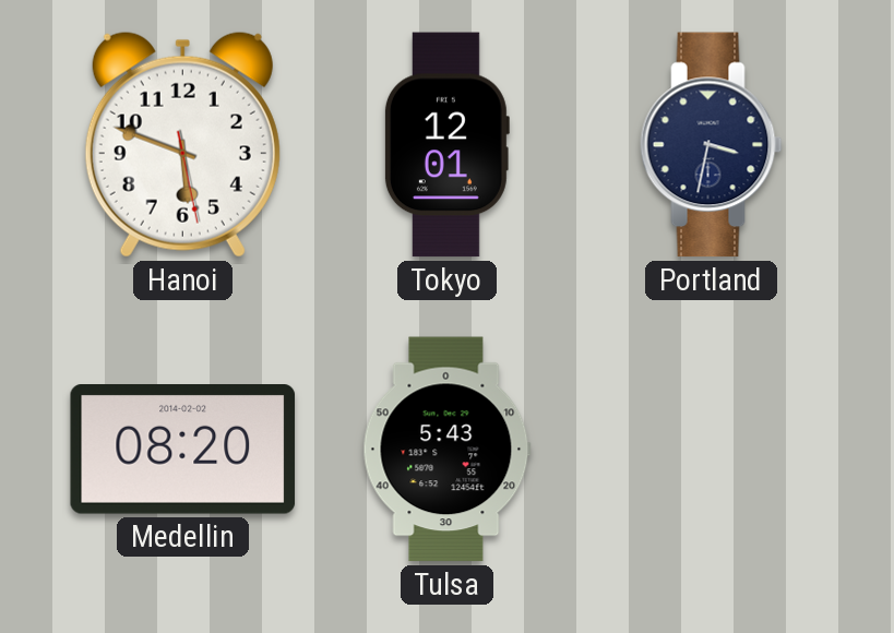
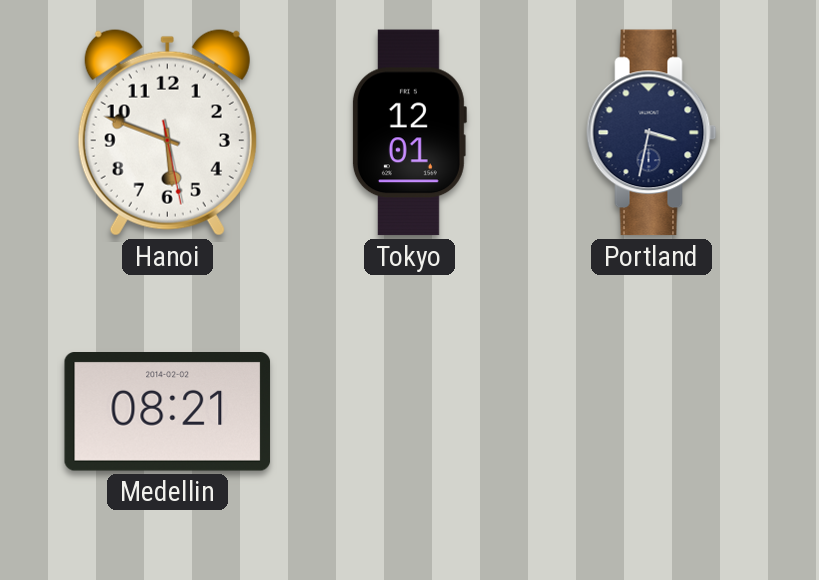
Medellin: 08:20 -> 08:21 (168, 412)
Tulsa: 5:43 -> none (446, 450)
